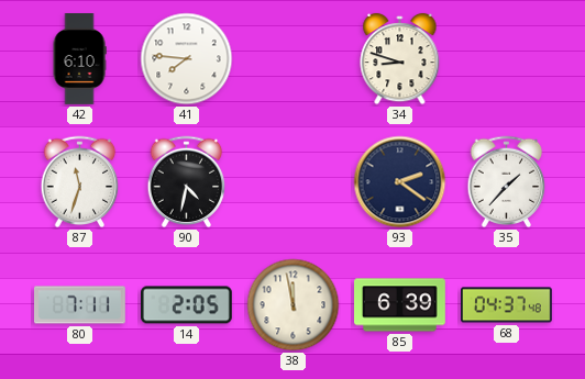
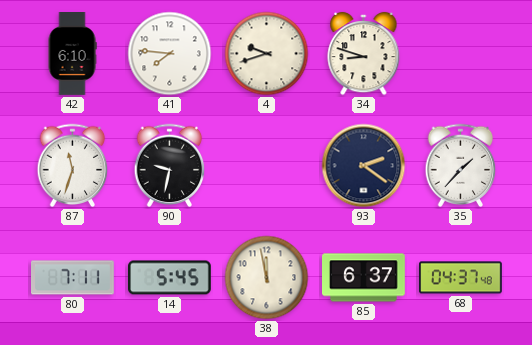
4: none -> 9:42 (267, 54)
90: 4:32 -> 9:32 (170, 166)
14: 2:05 -> 5:45 (170, 278)
85: 6:39 -> 6:37 (364, 278)
